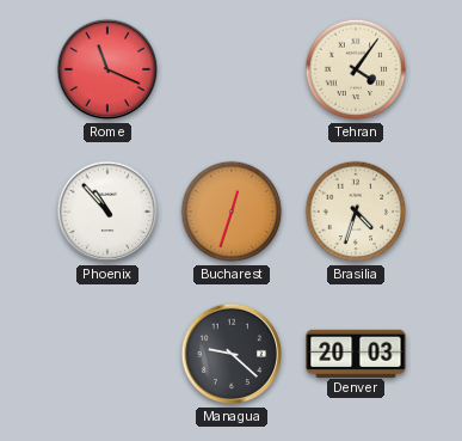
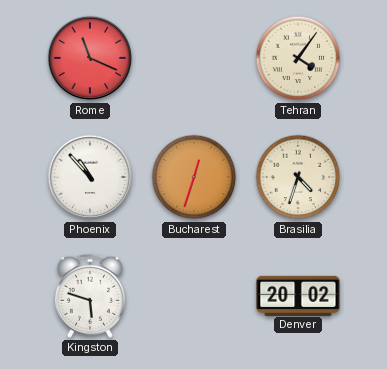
Kingston: none -> 5:48 (90, 296)
Managua: 9:22 -> none (232, 354)
Denver: 20:03 -> 20:02 (298, 295)
